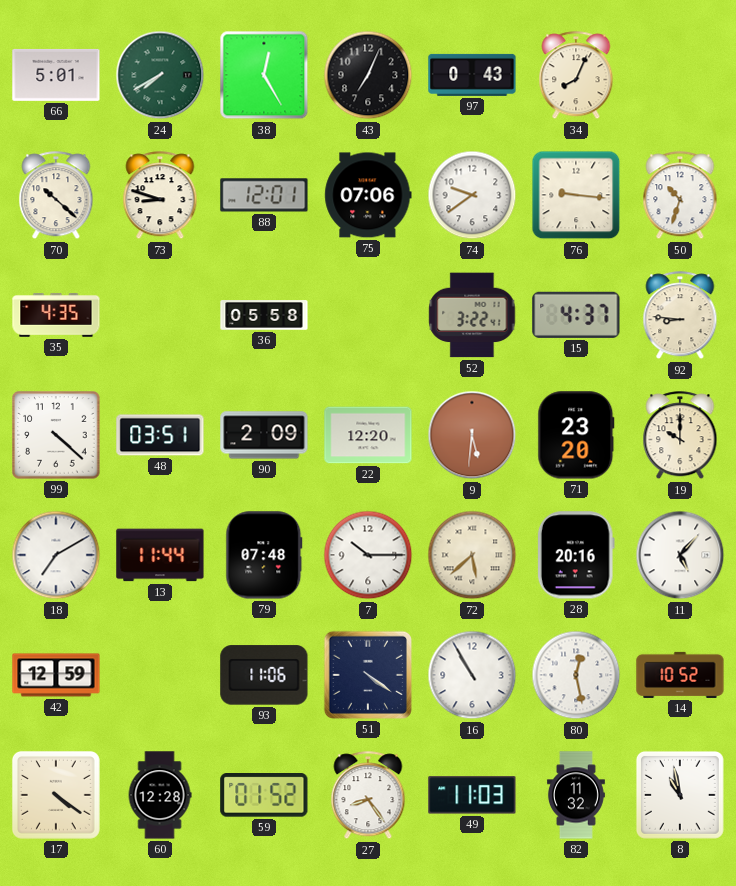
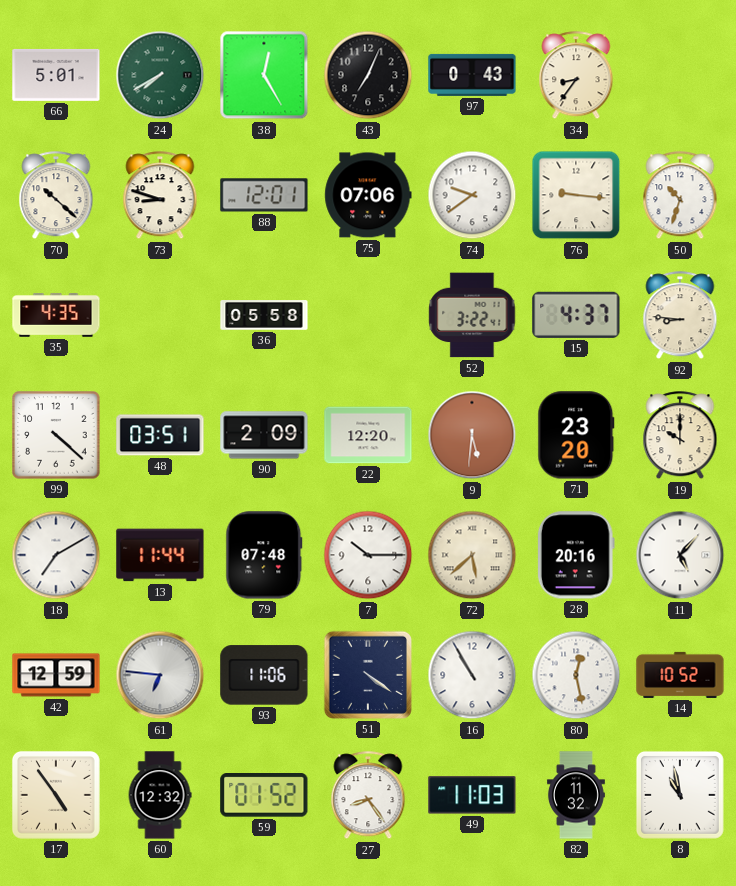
34: 8:04 -> 8:36 (576, 76)
61: none -> 6:46 (160, 675)
17: 4:21 -> 4:54 (56, 795)
60: 12:28 -> 12:32 (160, 795)
